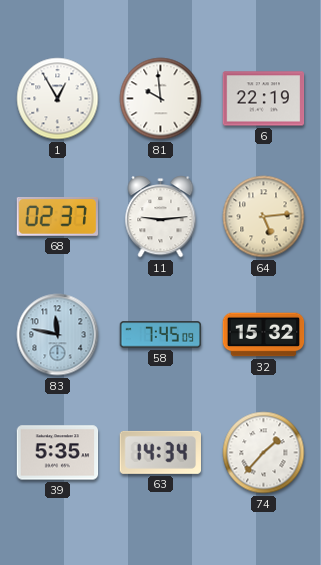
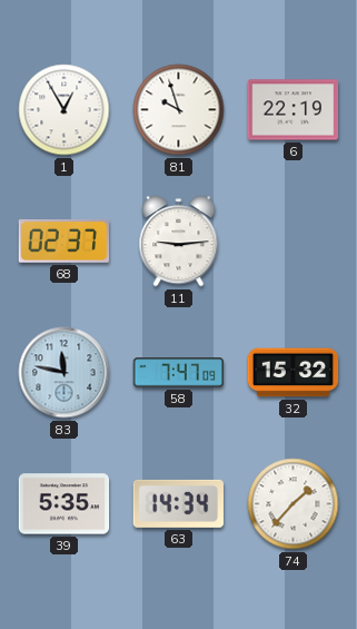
81: 9:59 -> 9:57 (179, 110)
64: 5:14 -> none (264, 217)
58: 7:45 -> 7:47 (179, 373)
